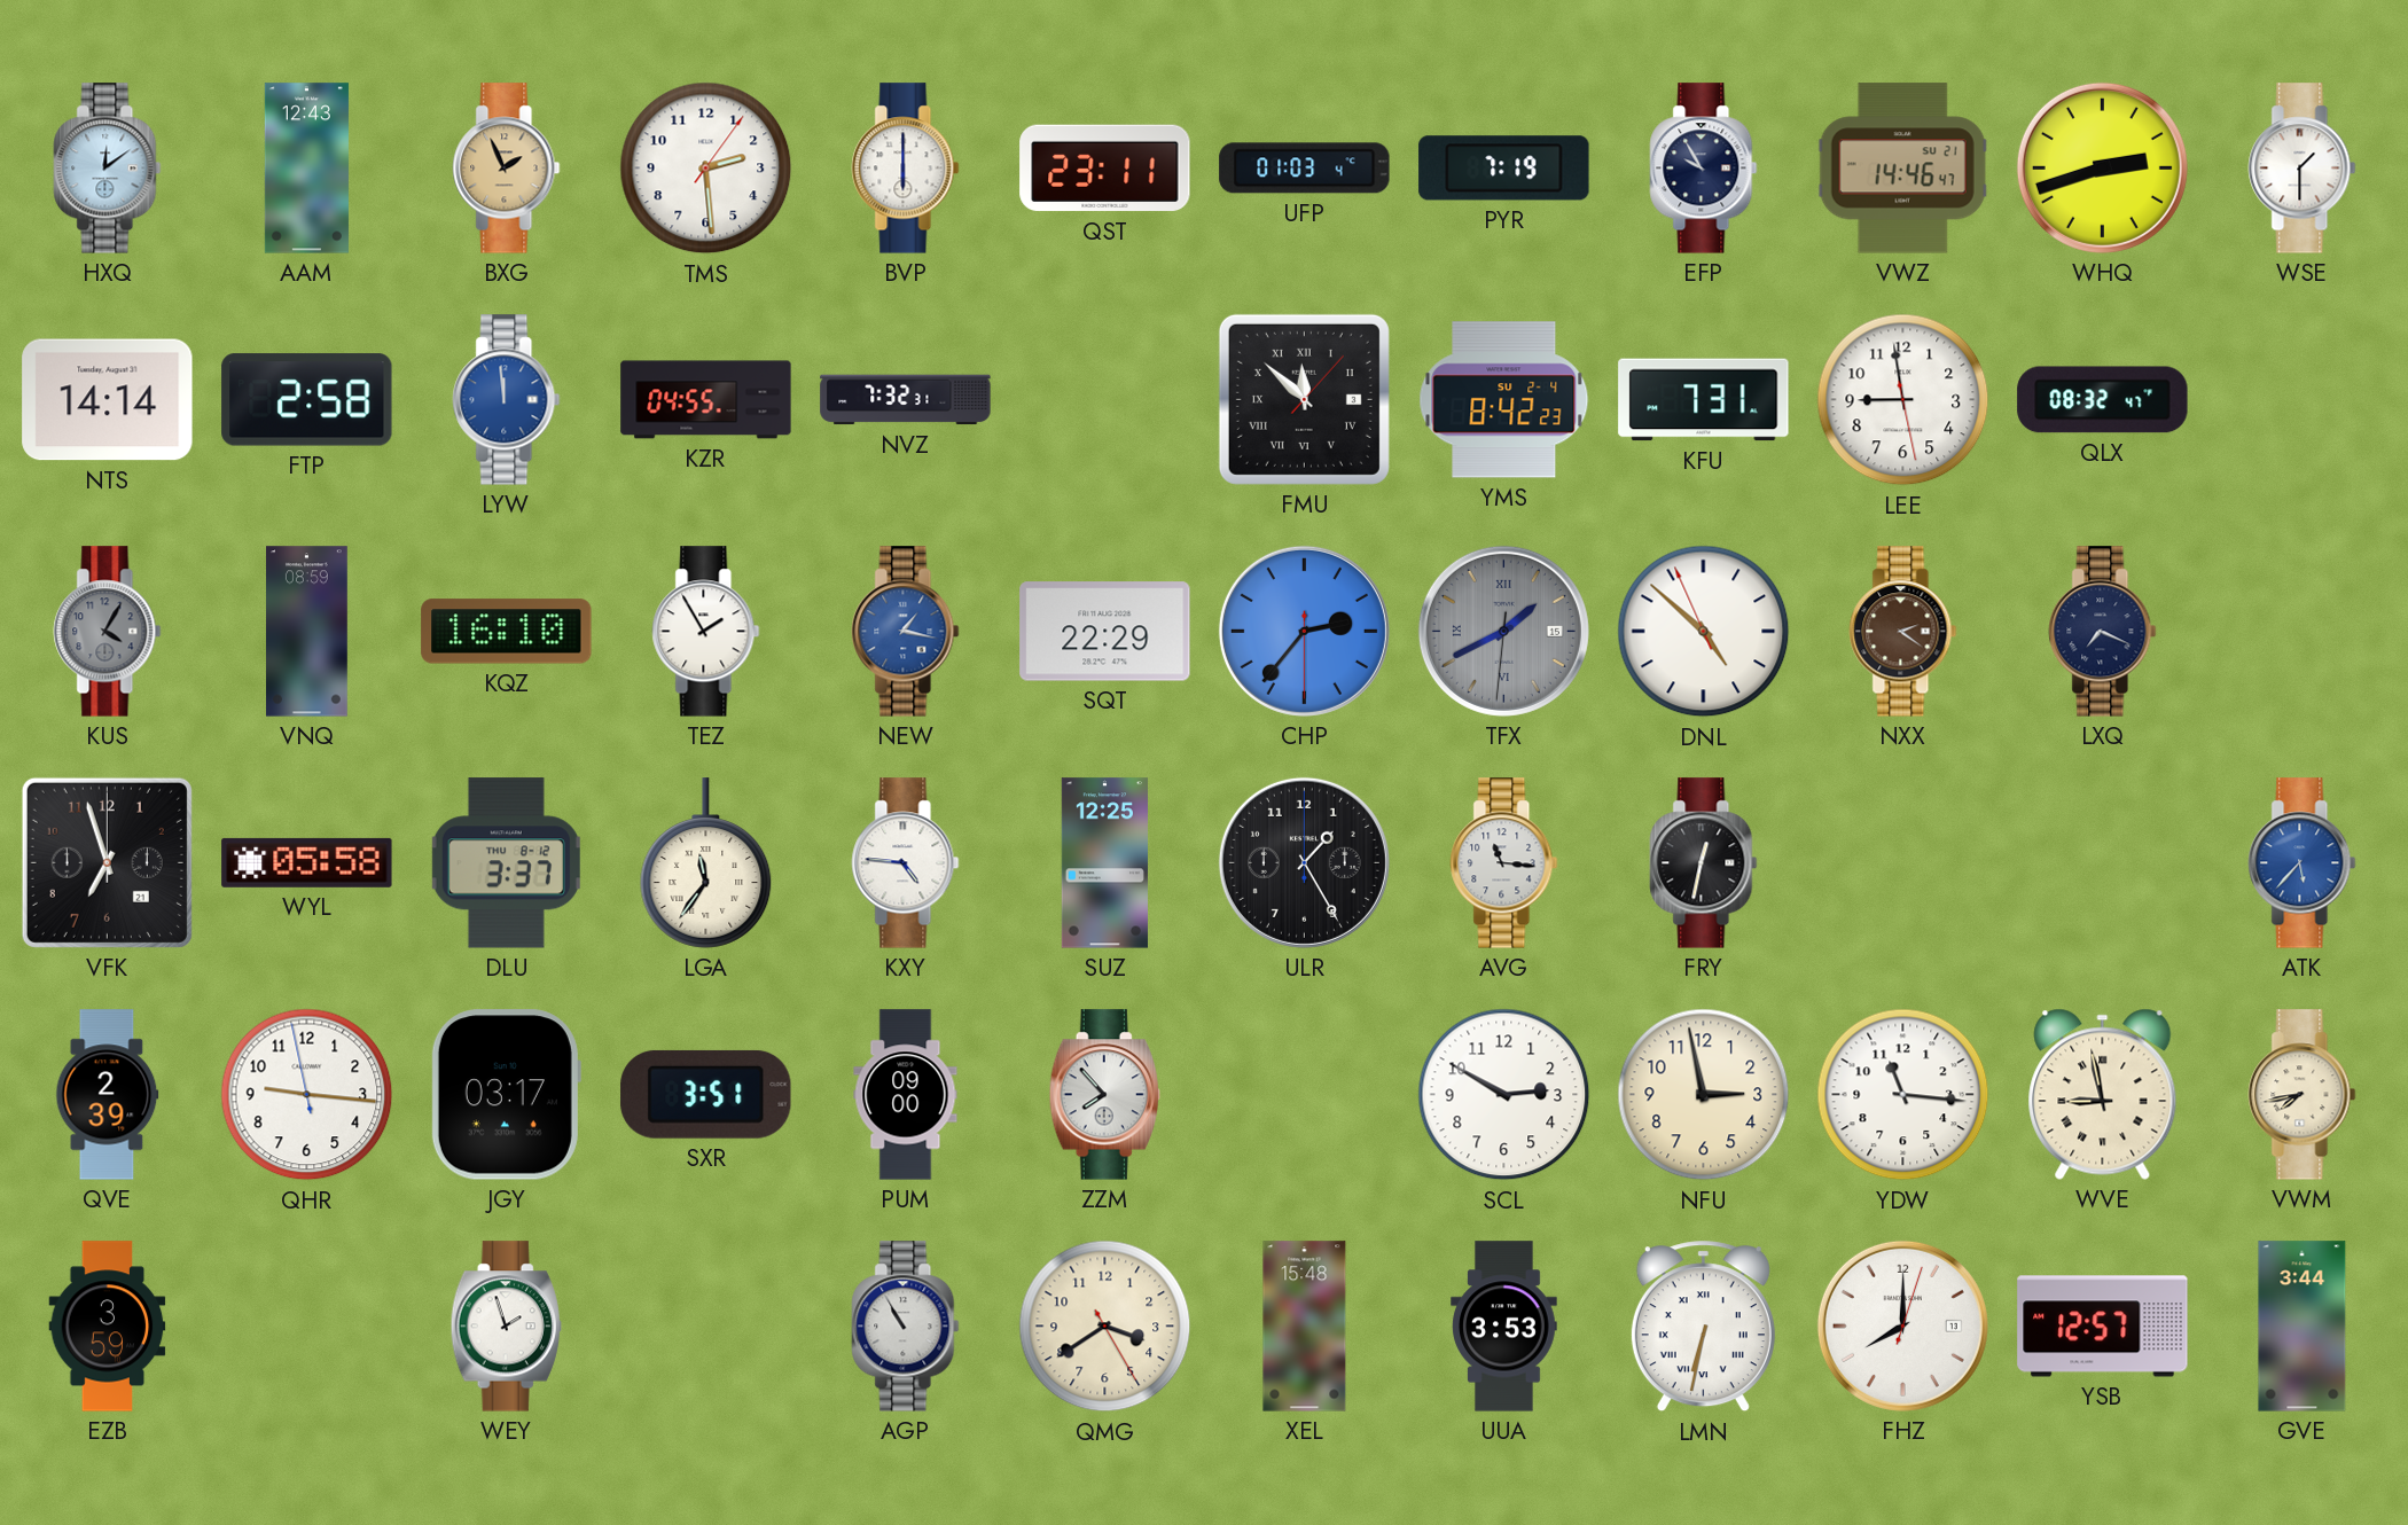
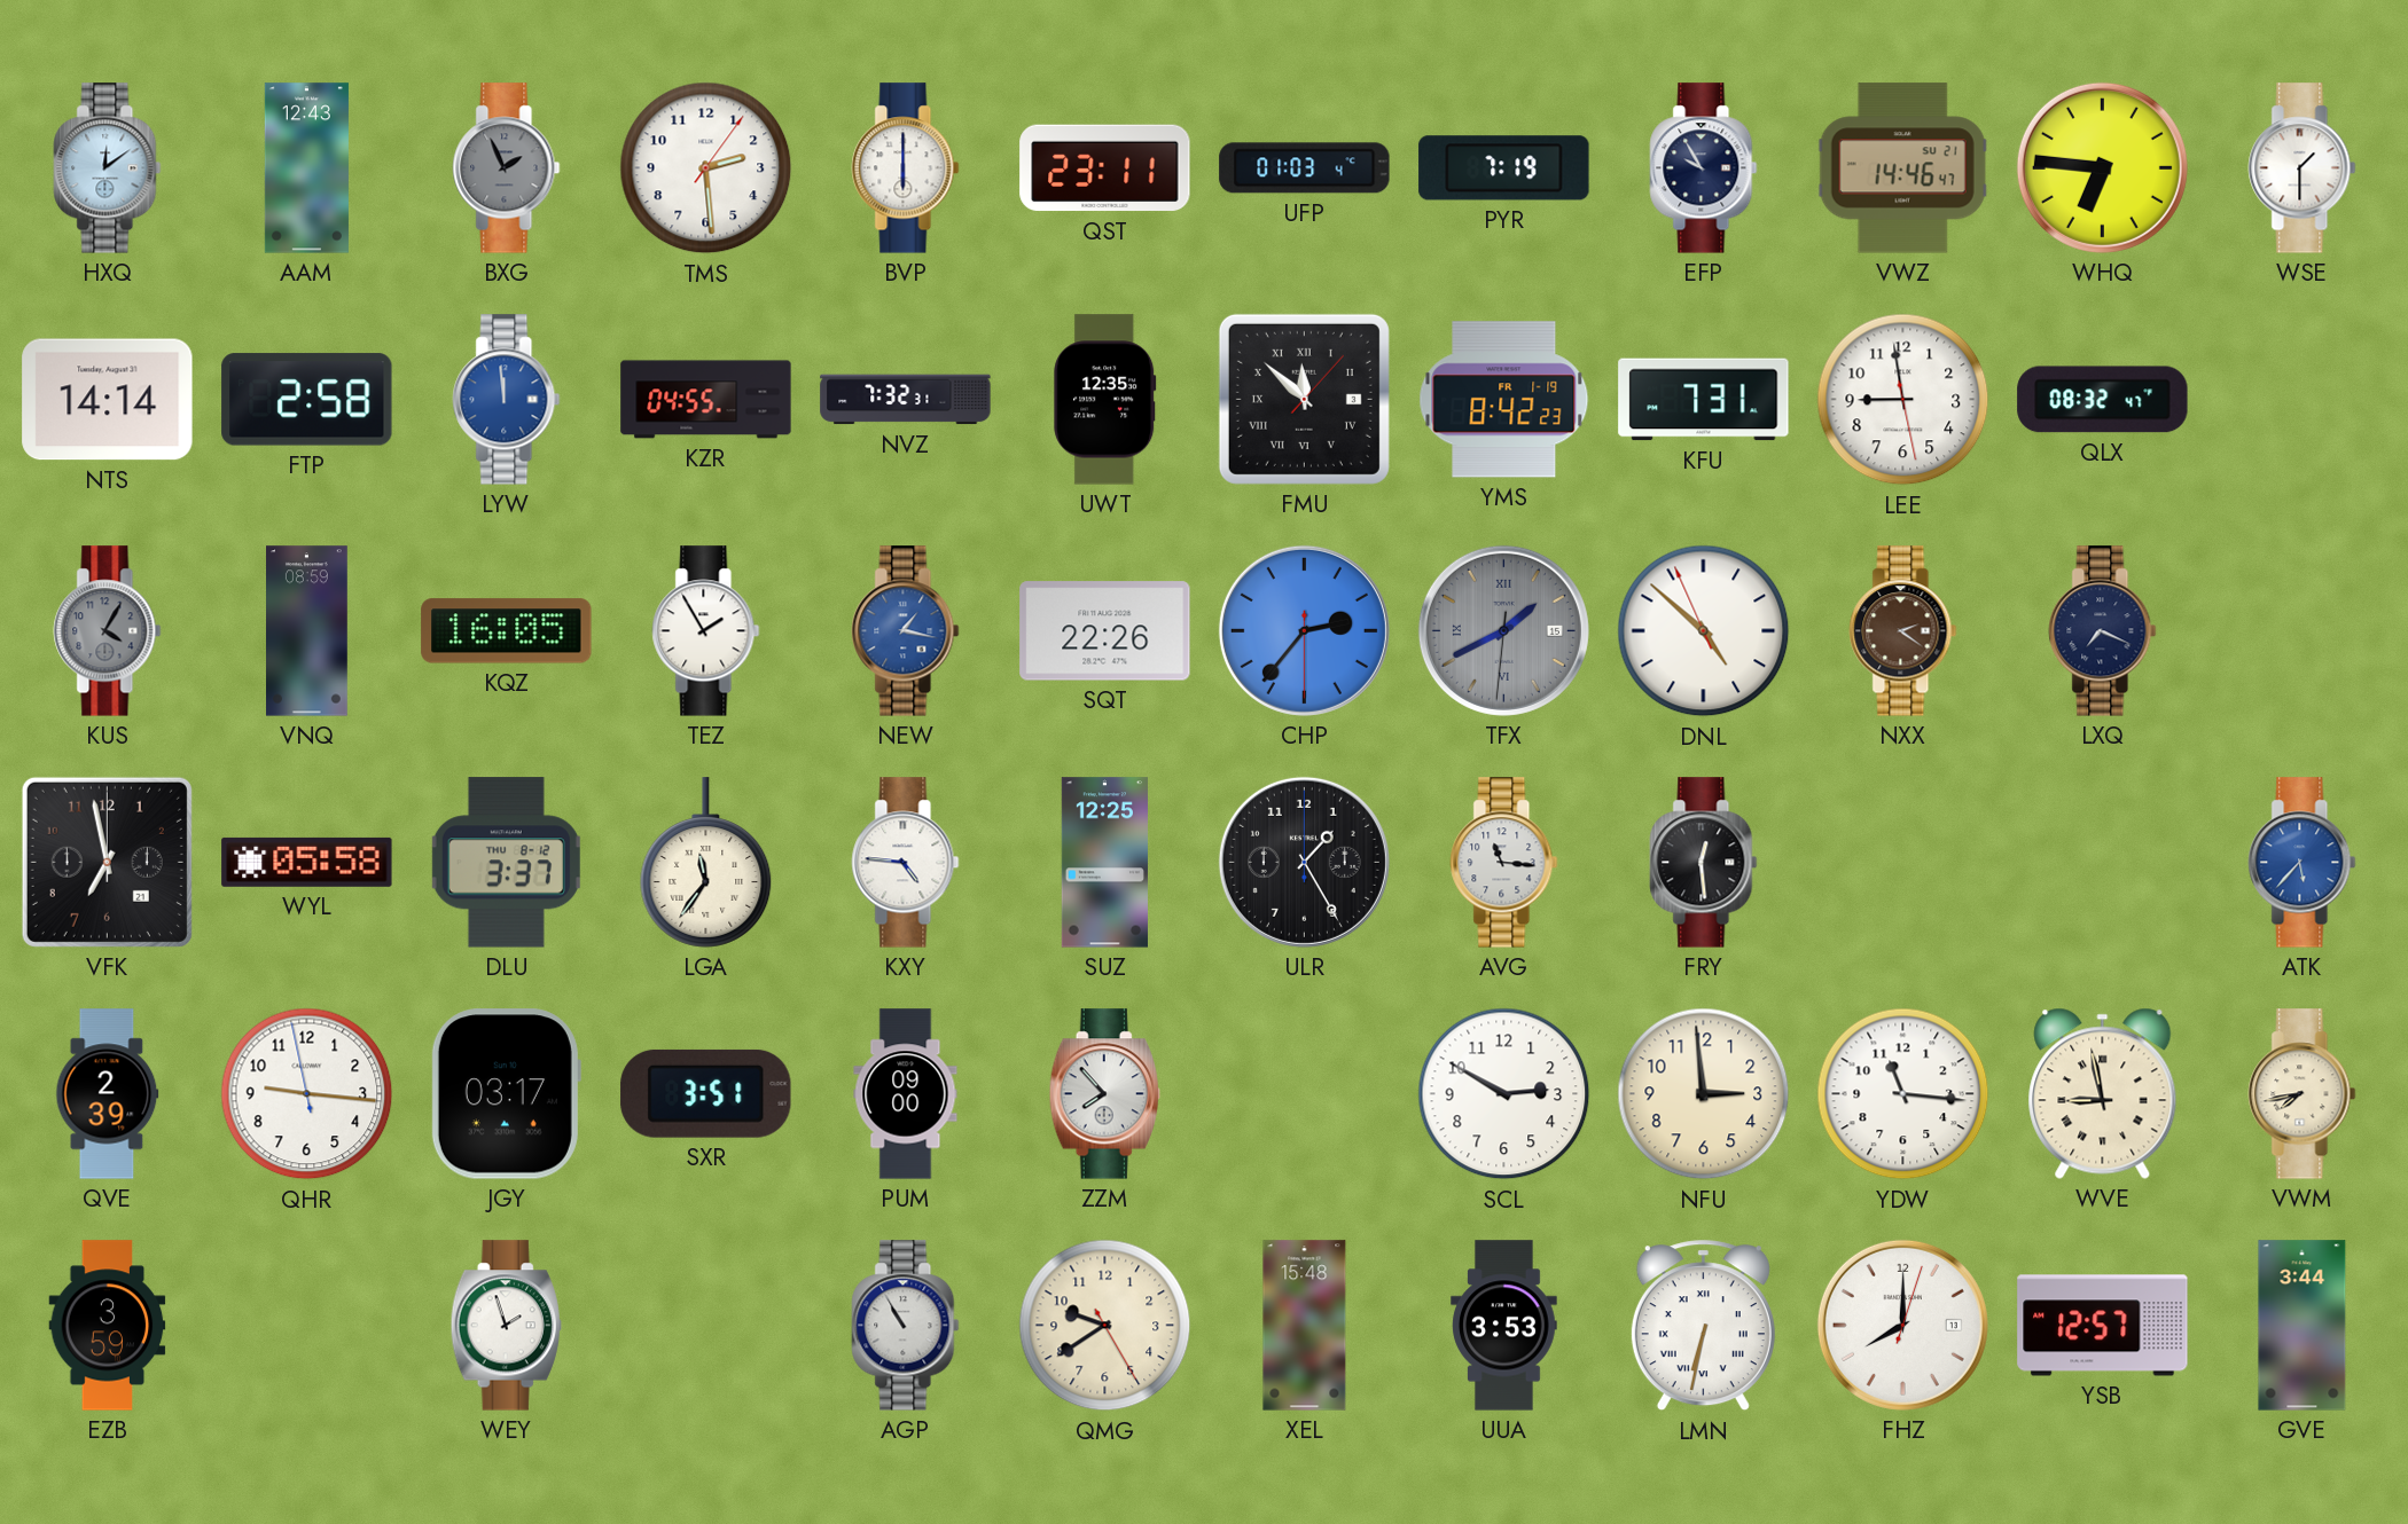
BXG dial: champagne -> grey (507, 168)
WHQ: 2:42 -> 6:46 (2102, 167)
UWT: none -> 12:35 (1105, 400)
YMS date: SU 2-4 -> FR 1-19 (1504, 400)
KQZ: 16:10 -> 16:05 (507, 631)
SQT: 22:29 -> 22:26 (1105, 631)
VFK: 6:57 -> 6:58 (107, 862)
FRY: 12:32 -> 12:29 (1704, 863)
NFU: 2:58 -> 2:59 (1704, 1094)
QMG: 3:39 -> 9:39 (1105, 1326)
